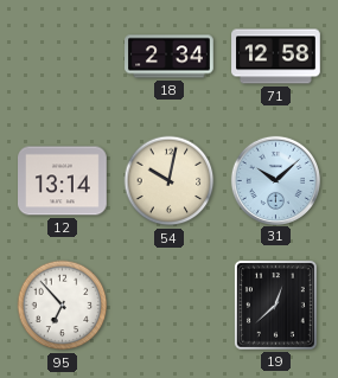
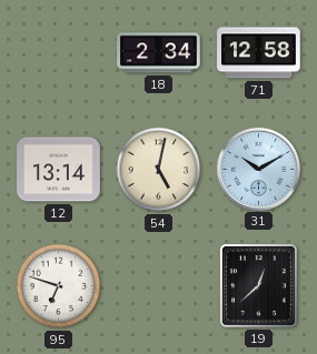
54: 10:02 -> 5:02 (159, 170)
31: 10:08 -> 10:10 (258, 169)
95: 6:53 -> 6:48 (59, 286)
